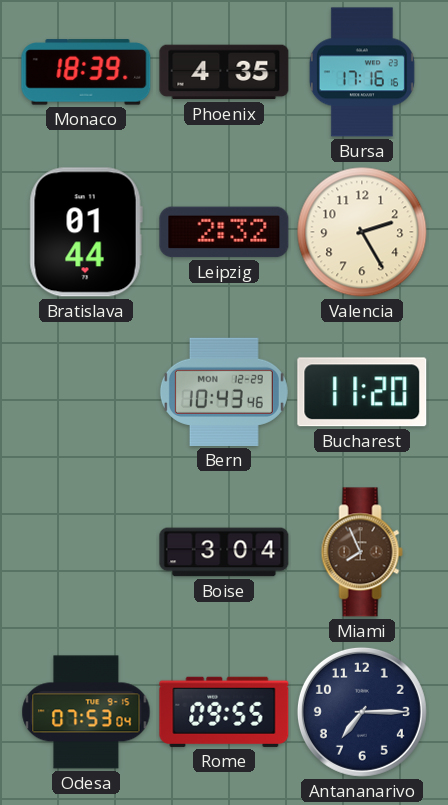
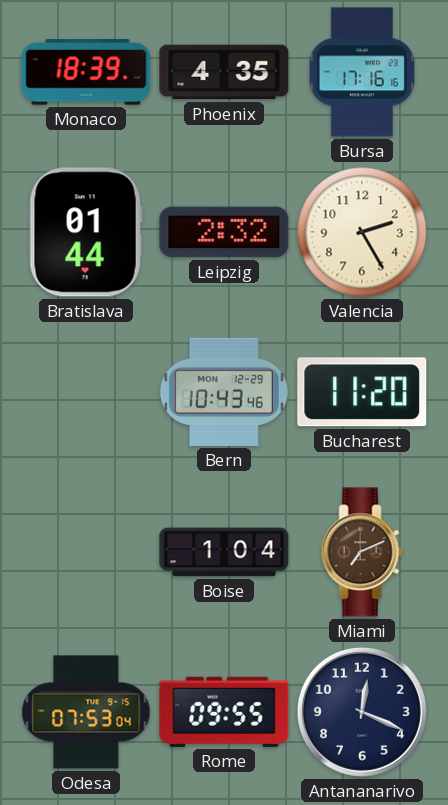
Boise: 3:04 -> 1:04 (224, 552)
Miami: 7:56 -> 7:11 (362, 552)
Antananarivo: 7:15 -> 12:19 (362, 712)
